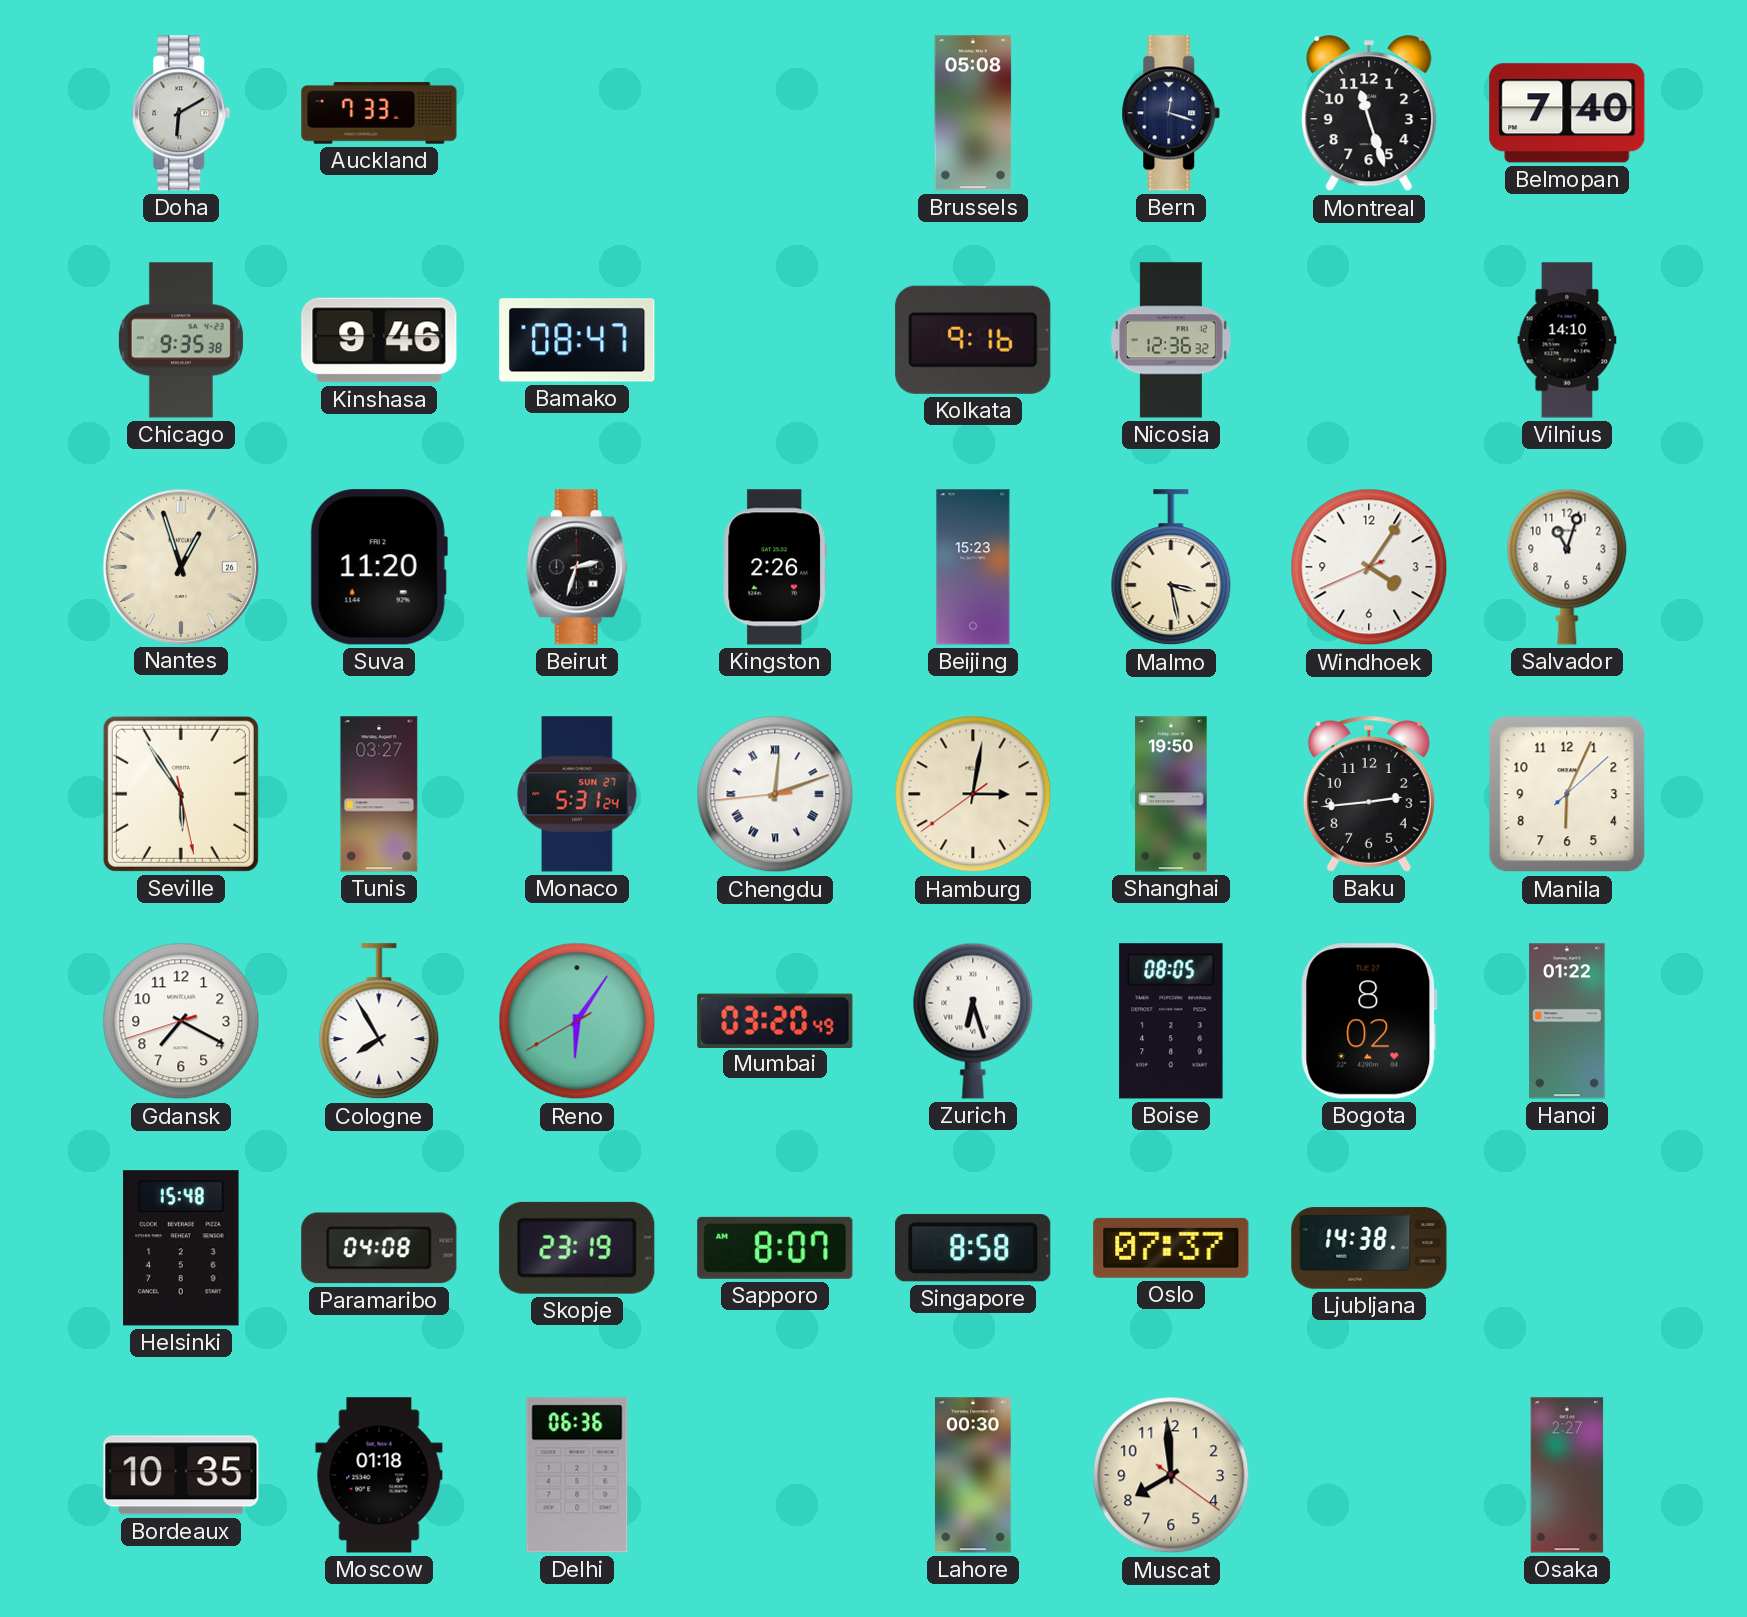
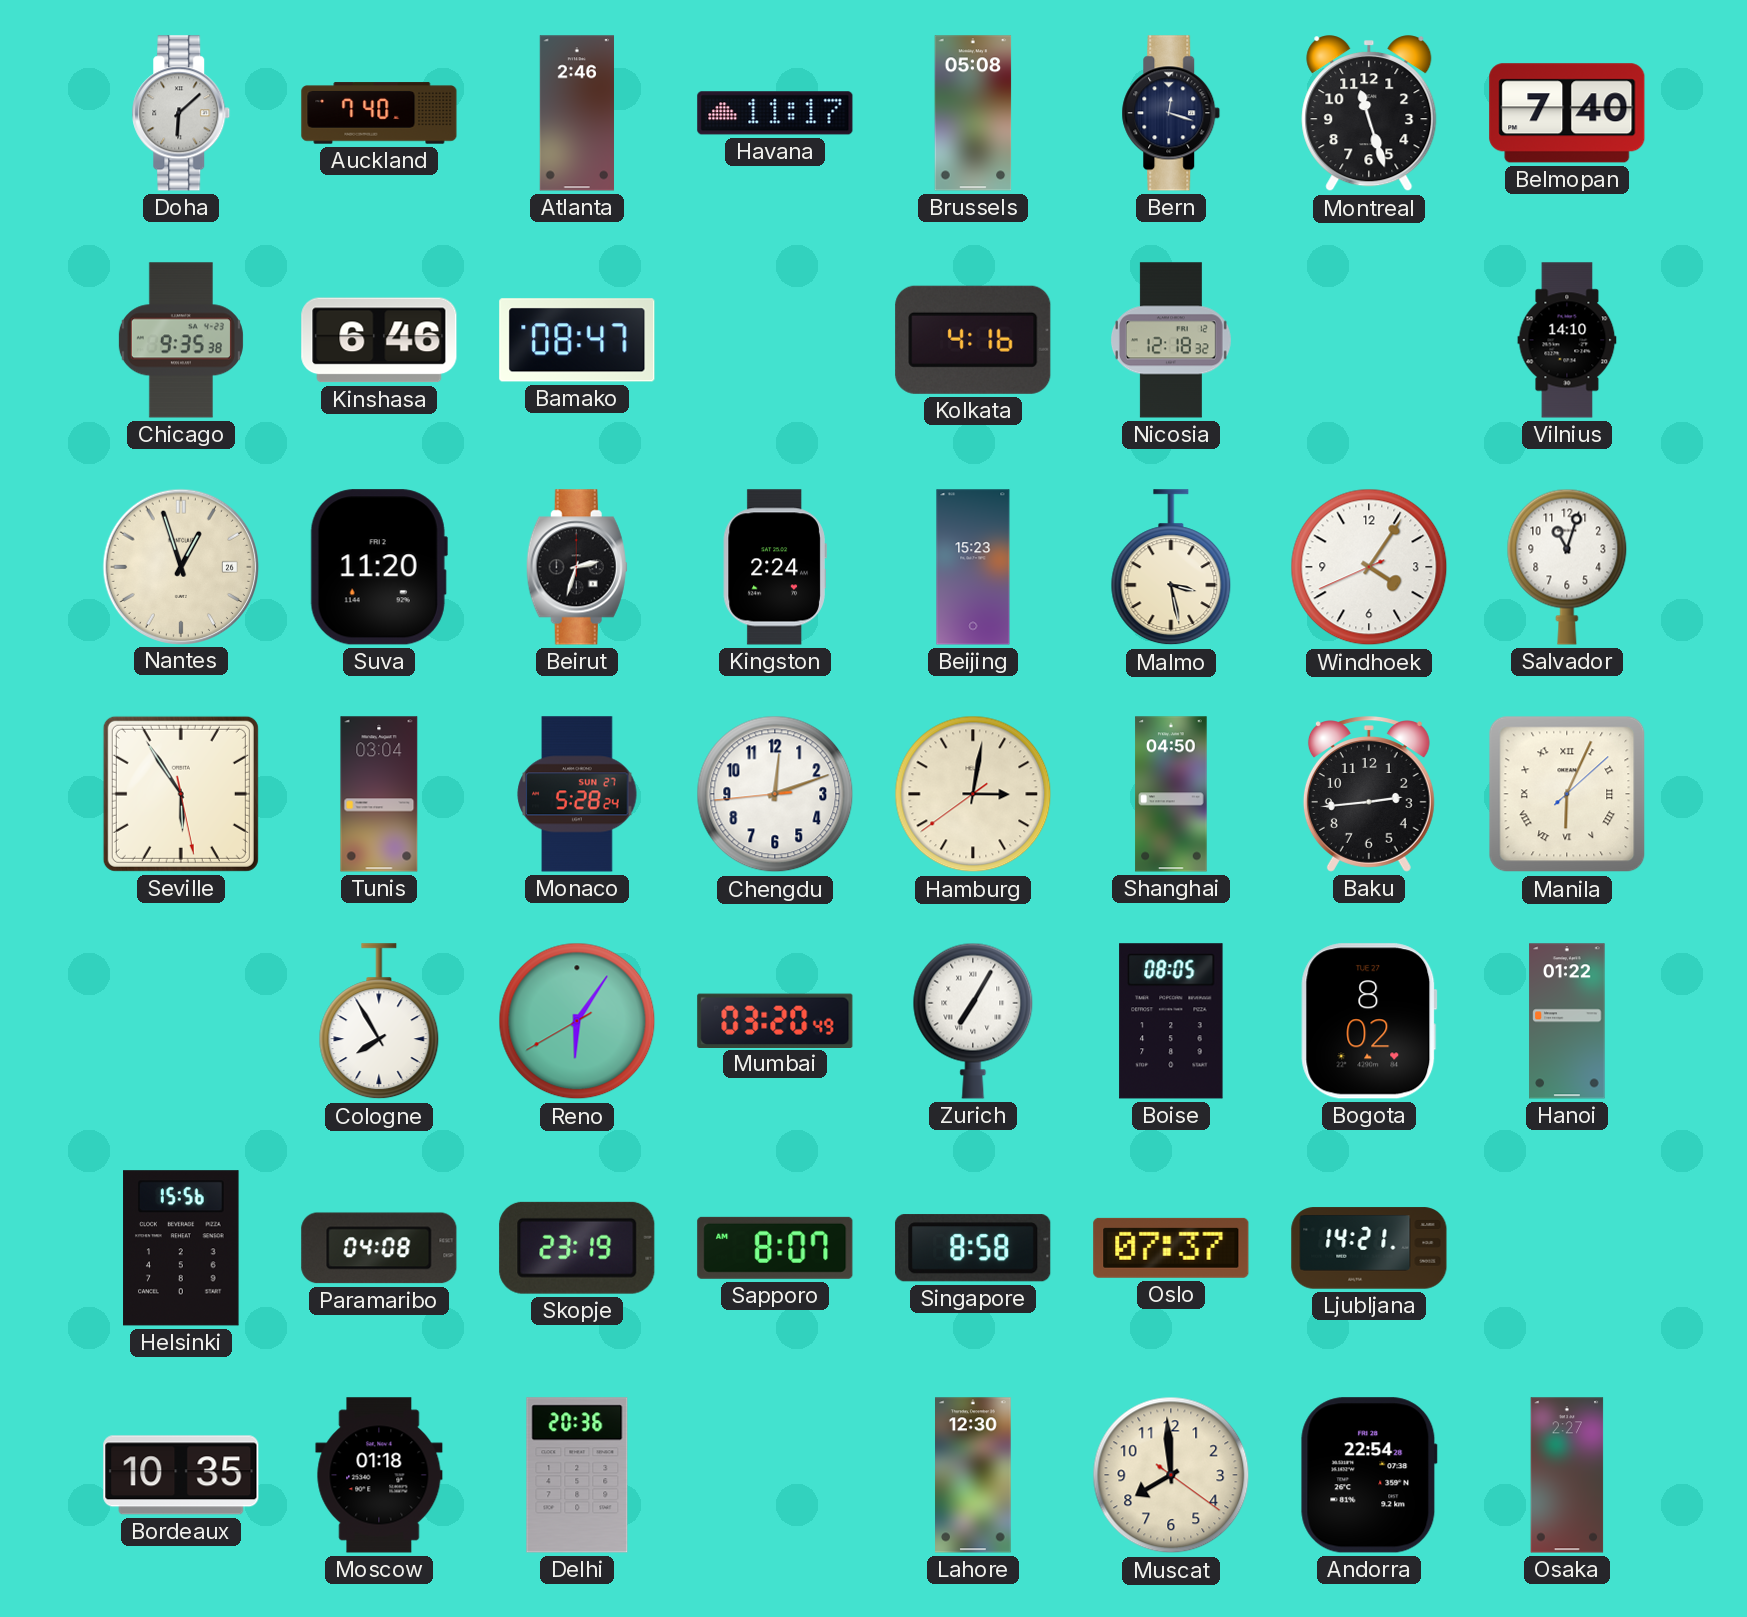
Doha: 6:10 -> 6:08 (181, 113)
Auckland: 7:33 -> 7:40 (379, 113)
Atlanta: none -> 2:46 (576, 113)
Havana: none -> 11:17 (775, 113)
Kinshasa: 9:46 -> 6:46 (379, 340)
Kolkata: 9:16 -> 4:16 (973, 340)
Nicosia: 12:36 -> 12:18 (1171, 340)
Kingston: 2:26 -> 2:24 (775, 567)
Tunis: 03:27 -> 03:04 (379, 794)
Monaco: 5:31 -> 5:28 (577, 794)
Chengdu numerals: Roman -> Arabic (775, 794)
Shanghai: 19:50 -> 04:50 (1171, 794)
Manila numerals: Arabic -> Roman (1567, 794)
Gdansk: 7:19 -> none (181, 1021)
Zurich: 6:27 -> 7:05 (973, 1021)
Helsinki: 15:48 -> 15:56 (181, 1248)
Ljubljana: 14:38 -> 14:21 (1369, 1248)
Delhi: 06:36 -> 20:36 (577, 1475)
Lahore: 00:30 -> 12:30 (973, 1475)
Andorra: none -> 22:54 (1369, 1475)
